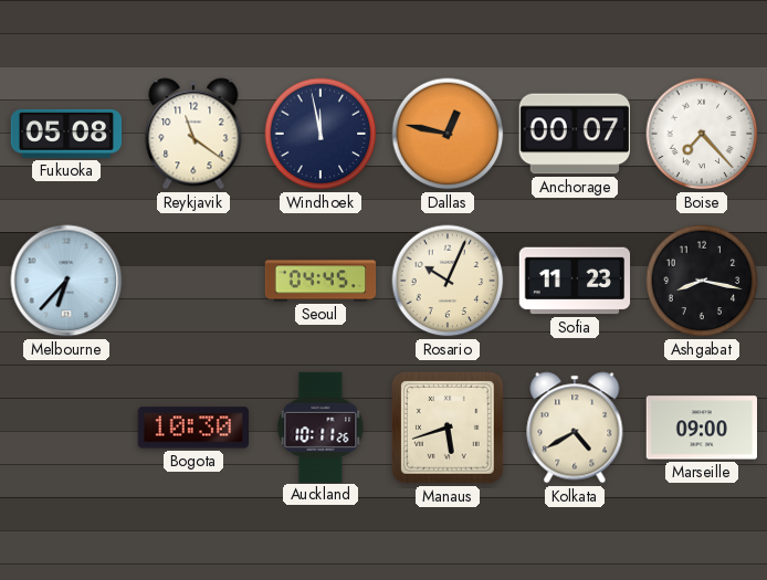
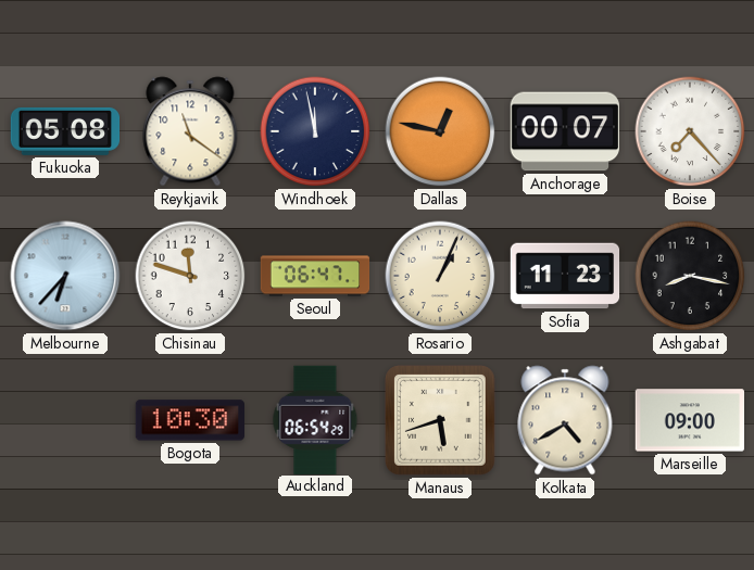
Chisinau: none -> 11:48 (190, 276)
Seoul: 04:45 -> 06:47 (315, 276)
Rosario: 10:04 -> 1:04 (440, 276)
Auckland: 10:11 -> 06:54 (315, 419)
